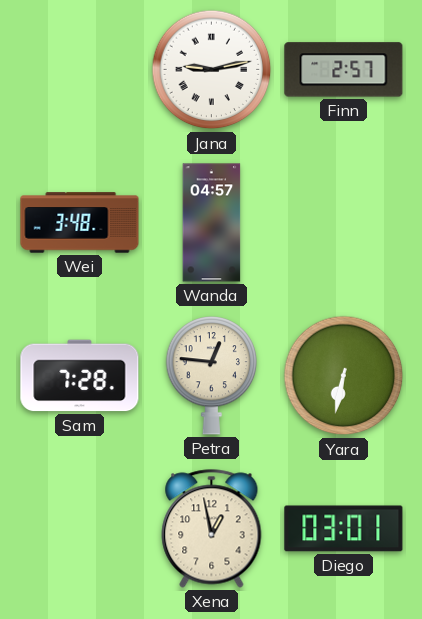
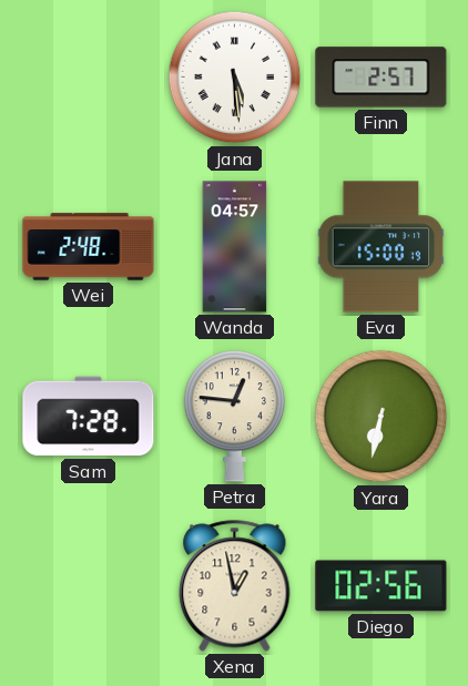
Jana: 9:13 -> 5:29 (235, 78)
Wei: 3:48 -> 2:48 (89, 247)
Eva: none -> 15:00 (381, 247)
Diego: 03:01 -> 02:56 (381, 586)
